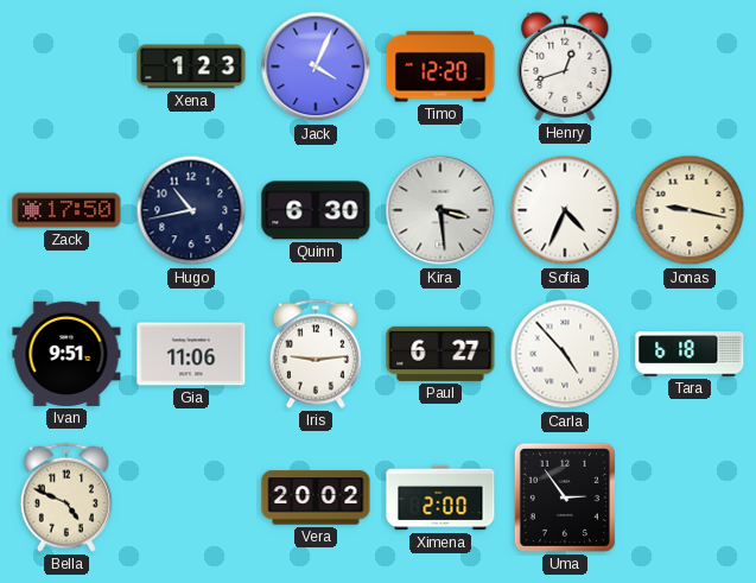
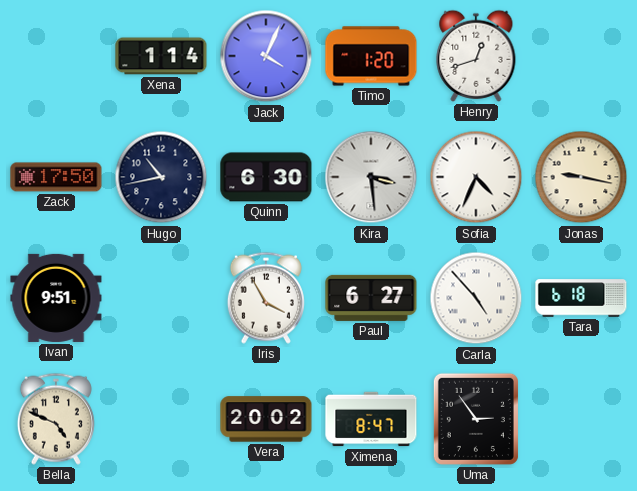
Xena: 1:23 -> 1:14 (161, 56)
Timo: 12:20 -> 1:20 (371, 56)
Gia: 11:06 -> none (191, 354)
Iris: 9:14 -> 3:55 (266, 298)
Ximena: 2:00 -> 8:47 (371, 419)
